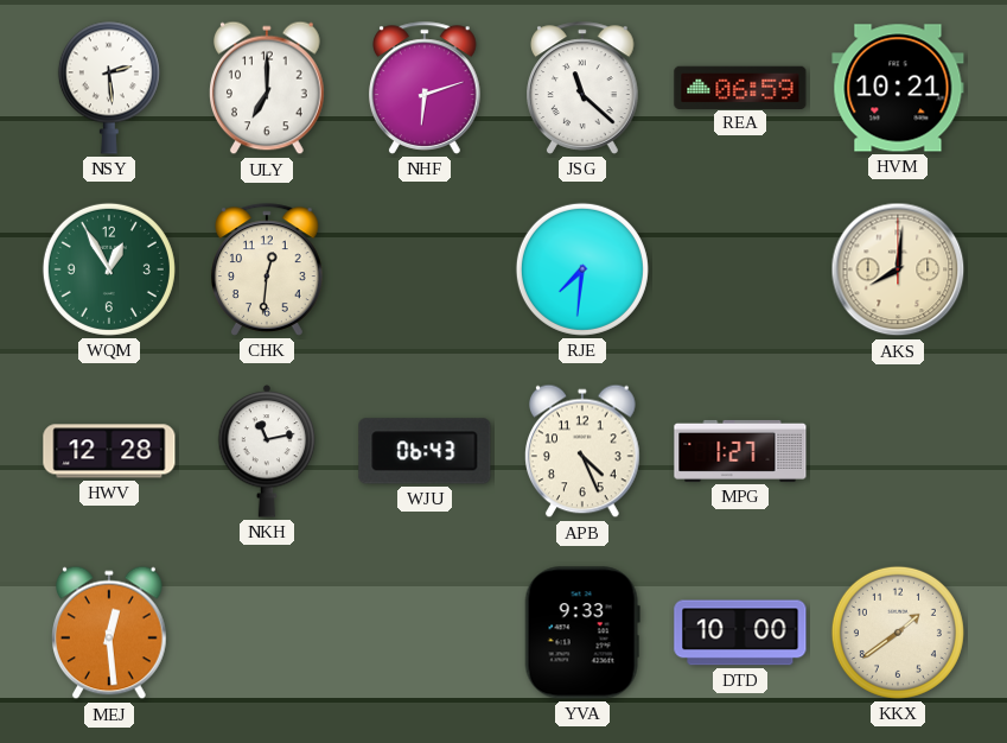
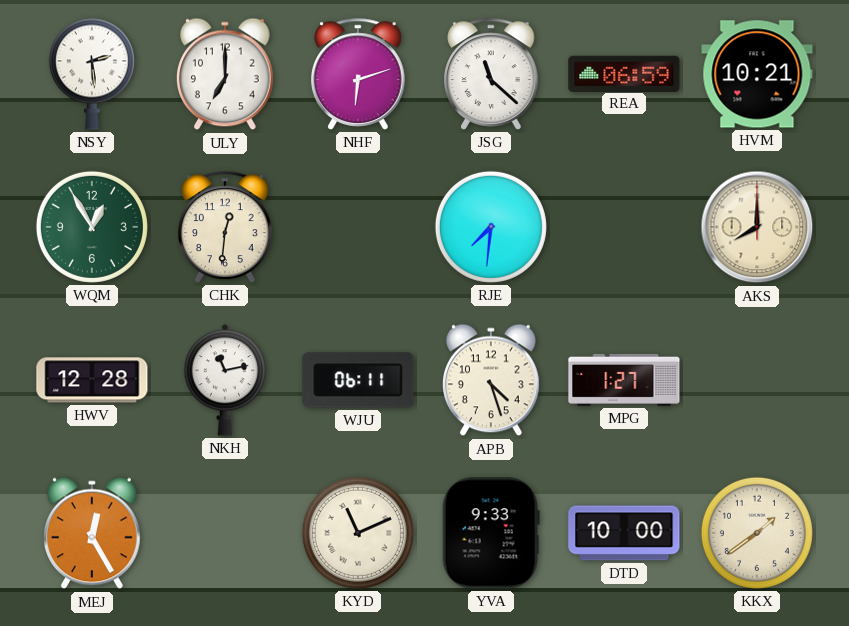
AKS: 8:01 -> 8:00 (757, 227)
WJU: 06:43 -> 06:11 (358, 380)
APB: 4:26 -> 4:27 (492, 380)
MEJ: 12:29 -> 12:25 (93, 533)
KYD: none -> 11:11 (358, 533)
